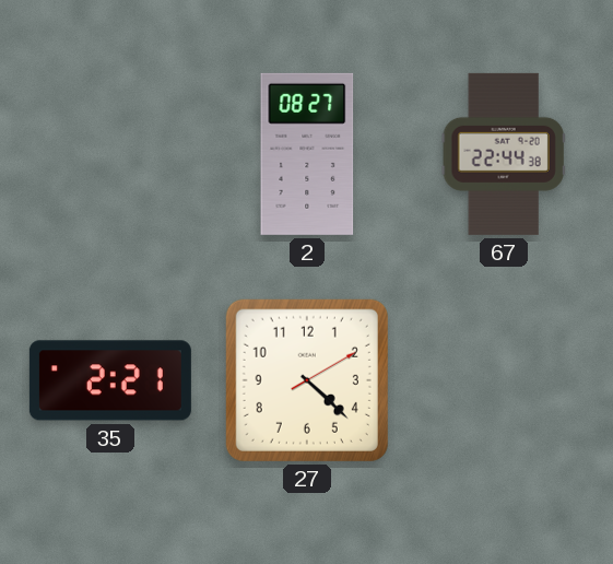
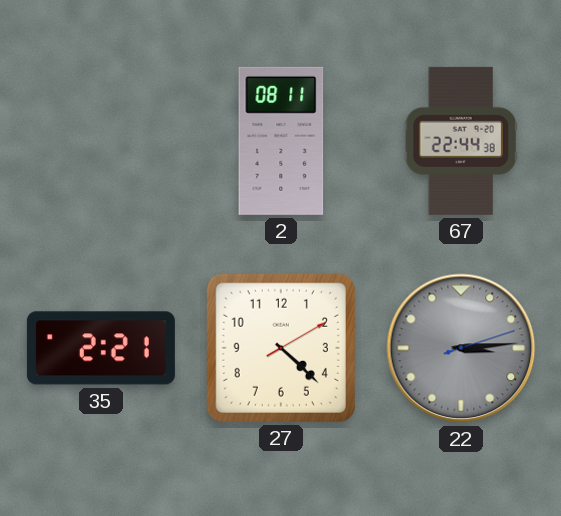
2: 08:27 -> 08:11 (281, 141)
22: none -> 3:14 (461, 348)
